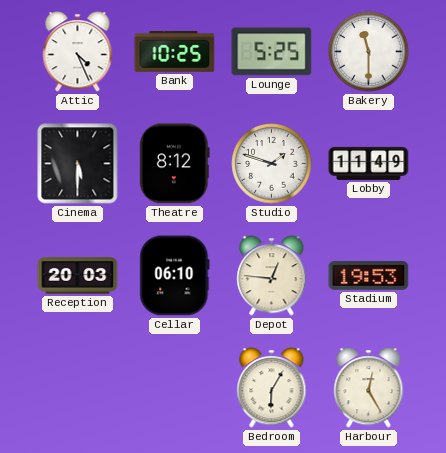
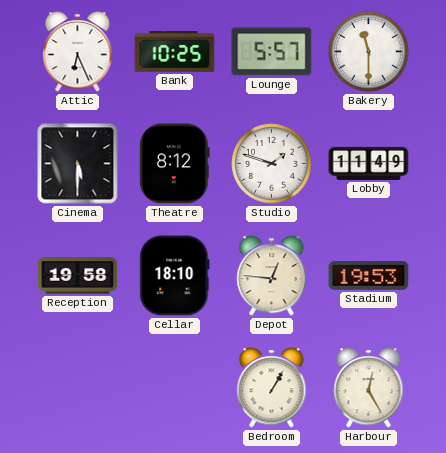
Attic: 4:26 -> 6:26 (78, 52)
Lounge: 5:25 -> 5:57 (272, 52)
Reception: 20:03 -> 19:58 (78, 276)
Cellar: 06:10 -> 18:10 (175, 276)
Bedroom: 6:05 -> 1:05 (272, 388)
